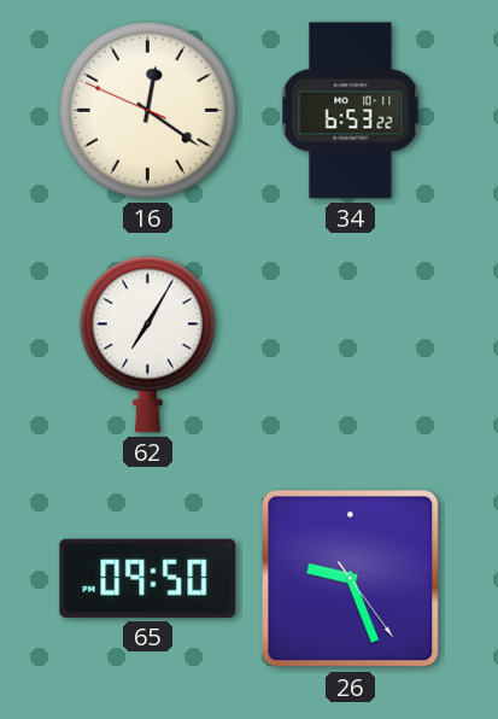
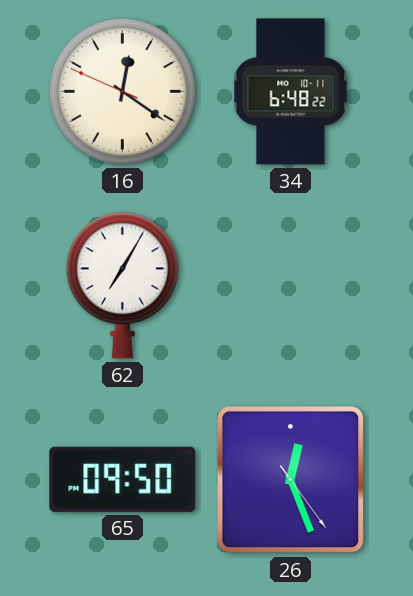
34: 6:53 -> 6:48 (291, 92)
26: 9:26 -> 12:26 (291, 480)
